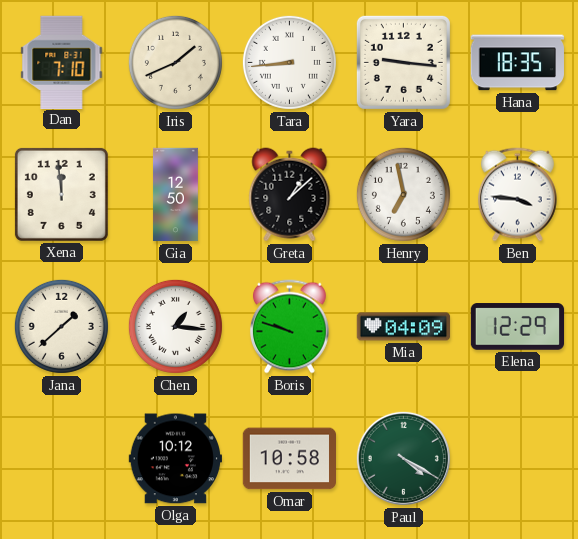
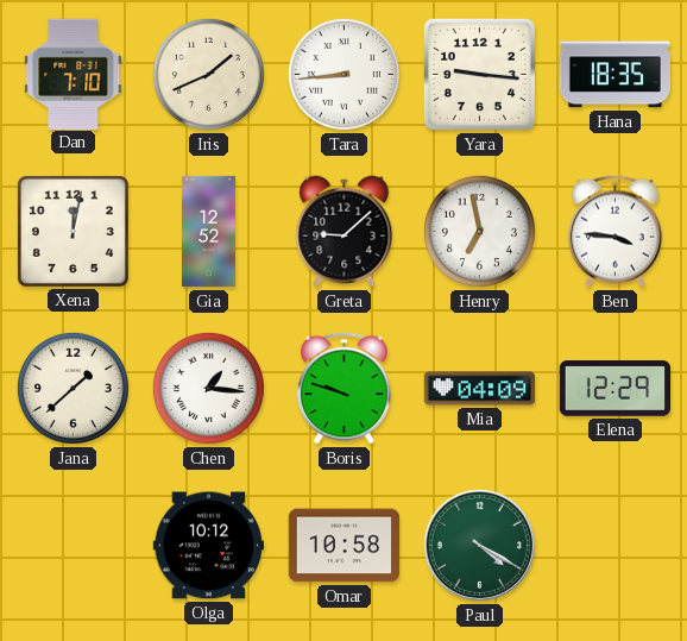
Xena: 11:59 -> 12:02 (73, 231)
Gia: 12:50 -> 12:52 (208, 232)
Greta: 1:08 -> 9:08 (345, 232)
